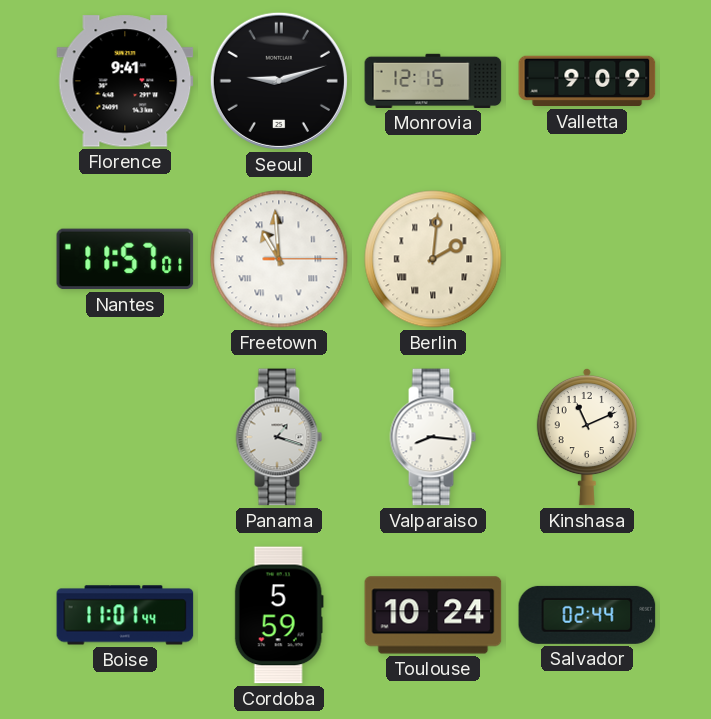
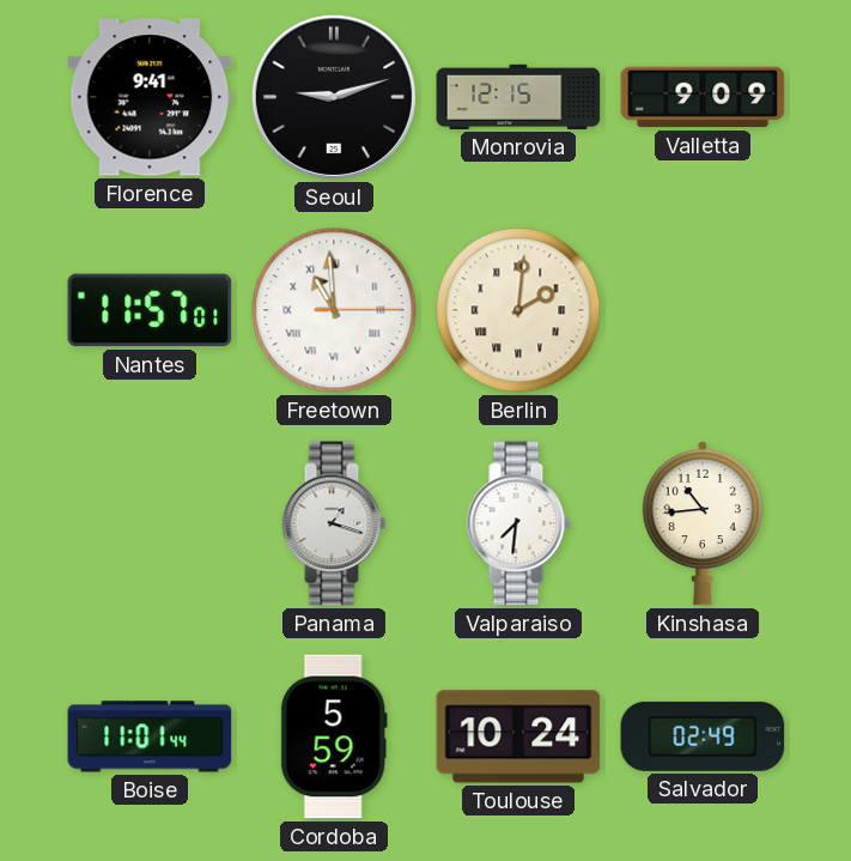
Valparaiso: 8:16 -> 7:31 (518, 523)
Kinshasa: 11:11 -> 10:44 (703, 523)
Salvador: 02:44 -> 02:49 (703, 736)
